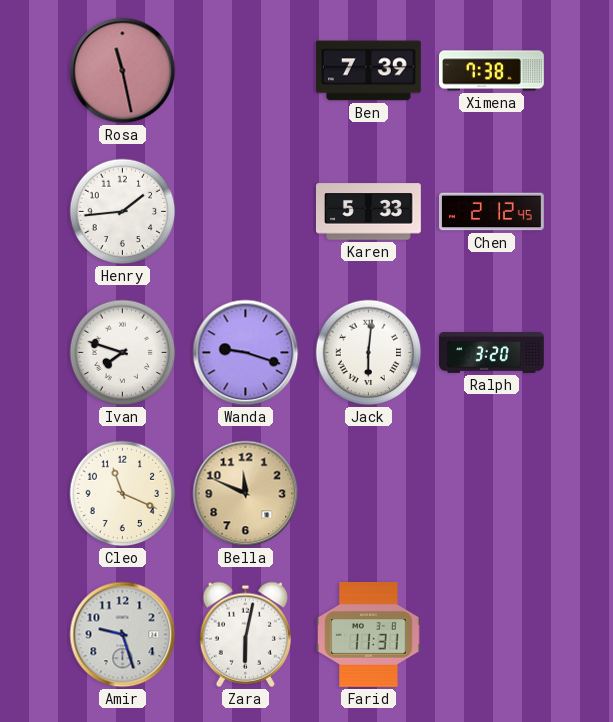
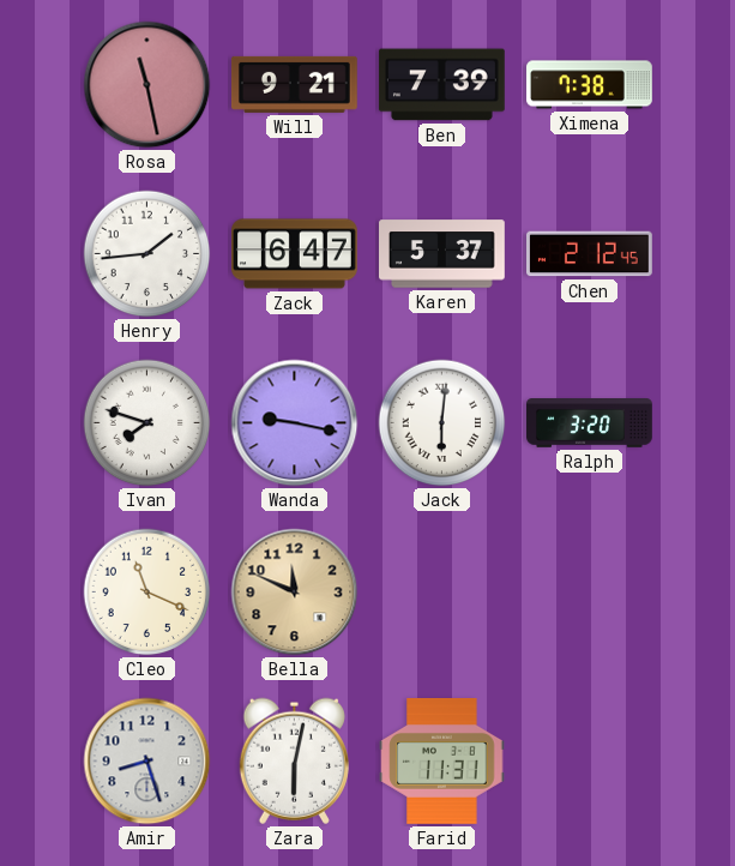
Will: none -> 9:21 (294, 84)
Zack: none -> 6:47 (295, 254)
Karen: 5:33 -> 5:37 (442, 254)
Wanda: 9:18 -> 9:17 (295, 423)
Amir: 9:27 -> 8:27 (147, 762)
